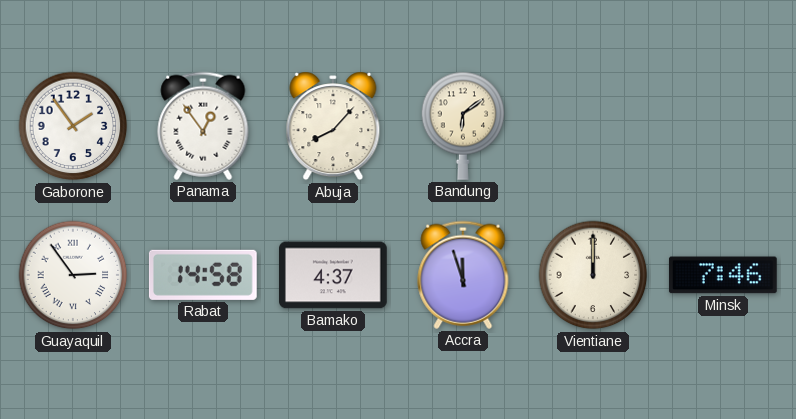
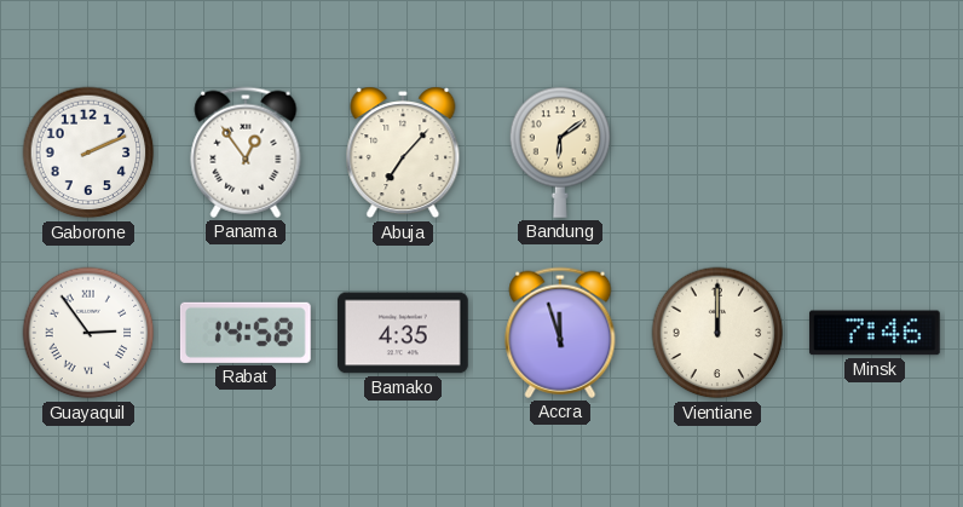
Gaborone: 1:54 -> 2:11 (88, 152)
Abuja: 8:07 -> 7:07 (403, 152)
Bamako: 4:37 -> 4:35 (404, 333)
